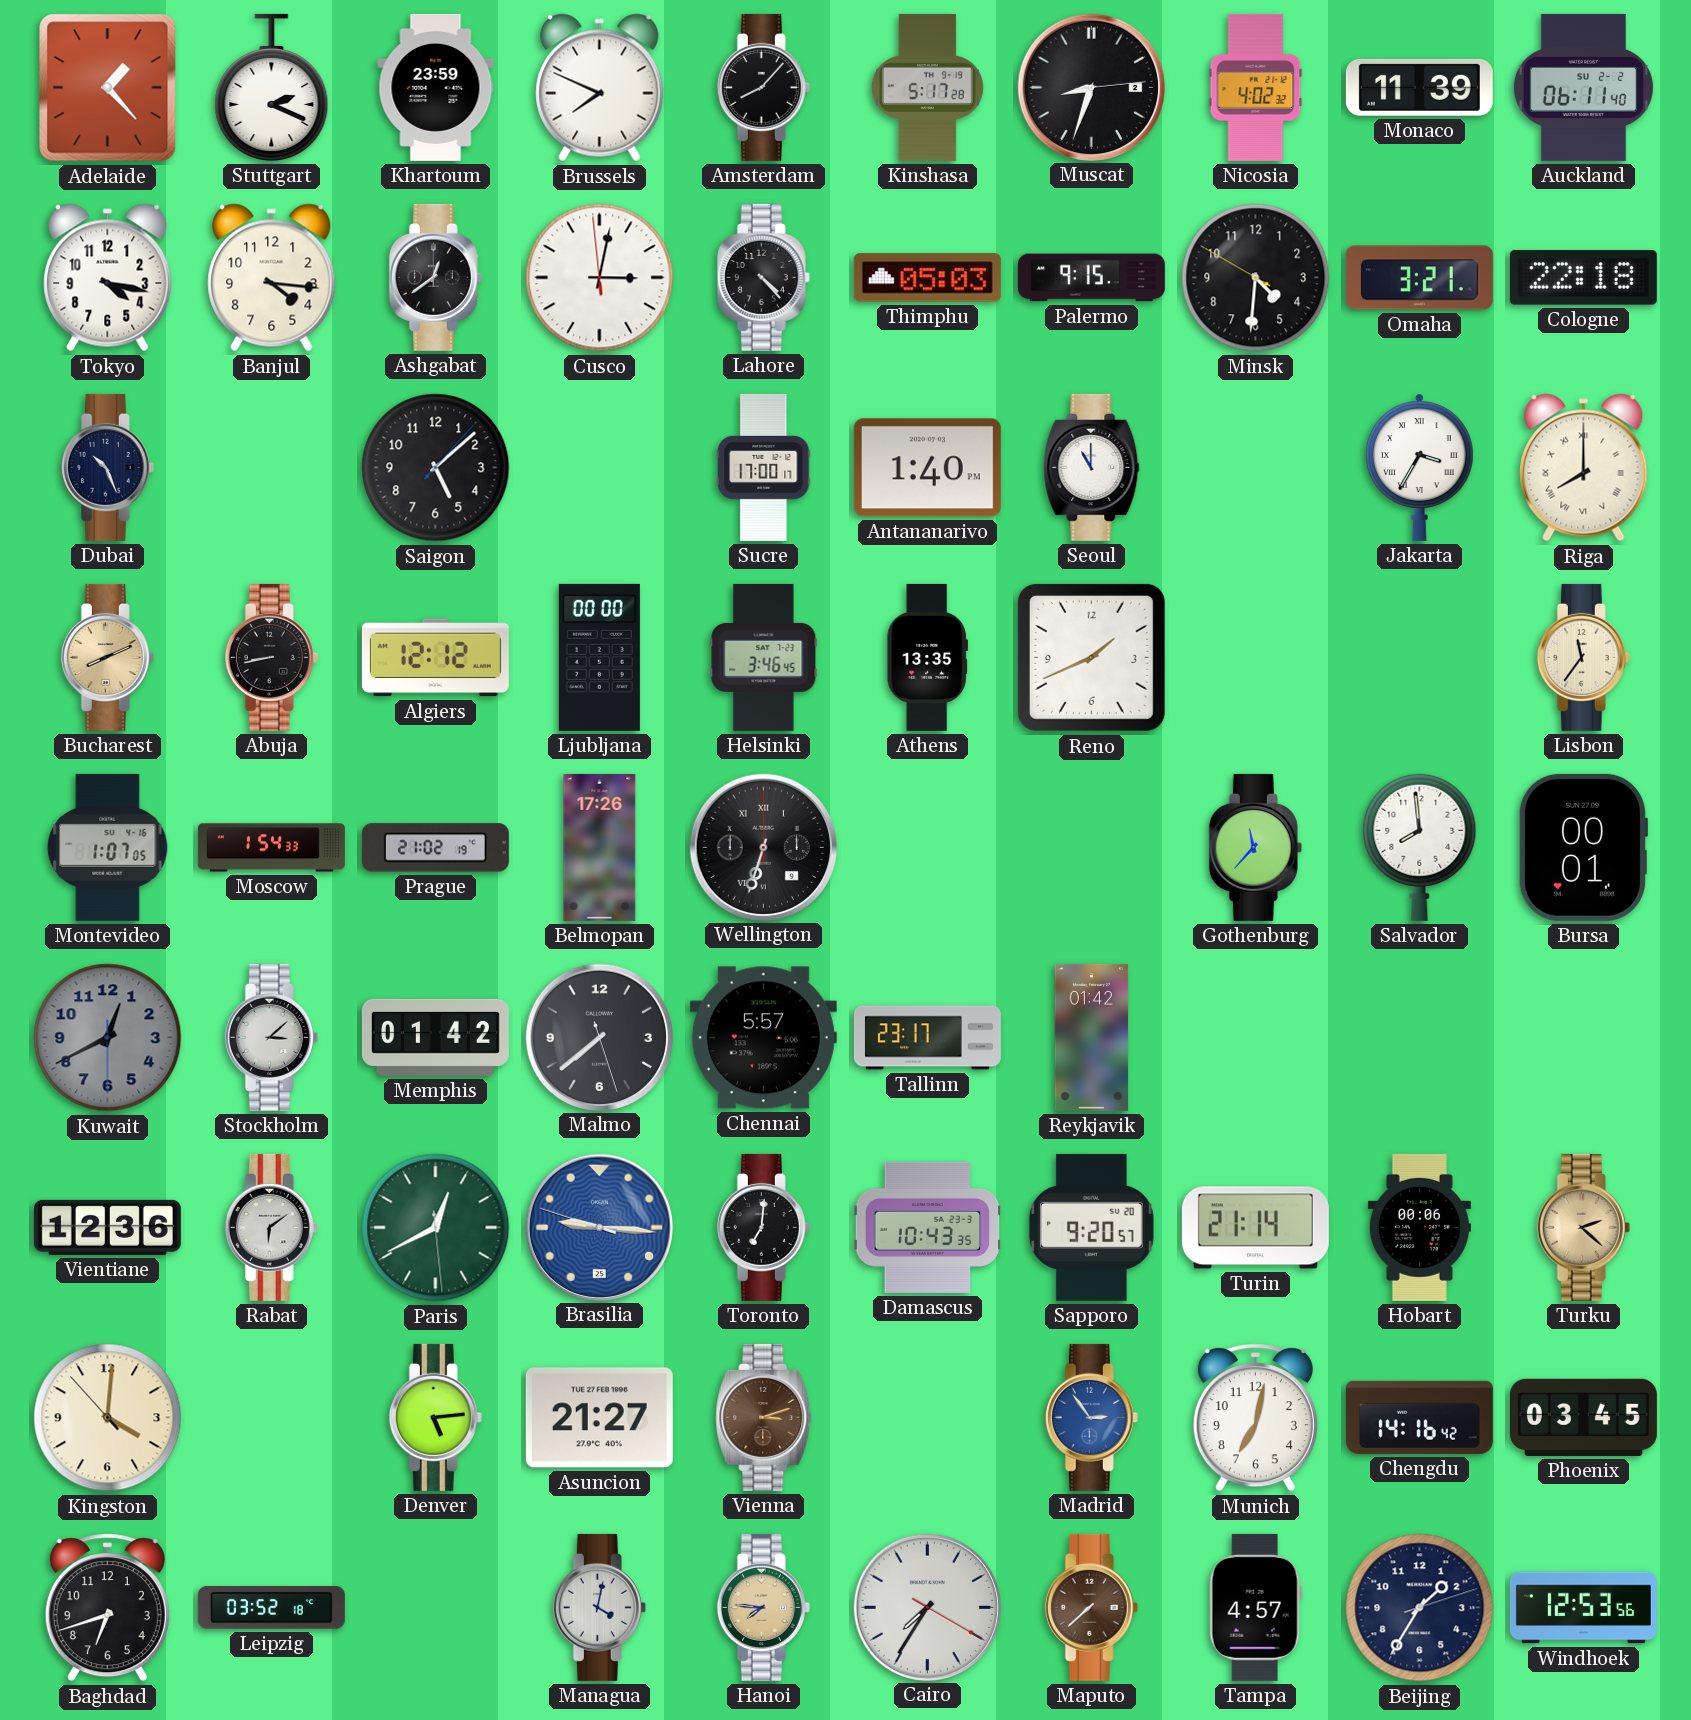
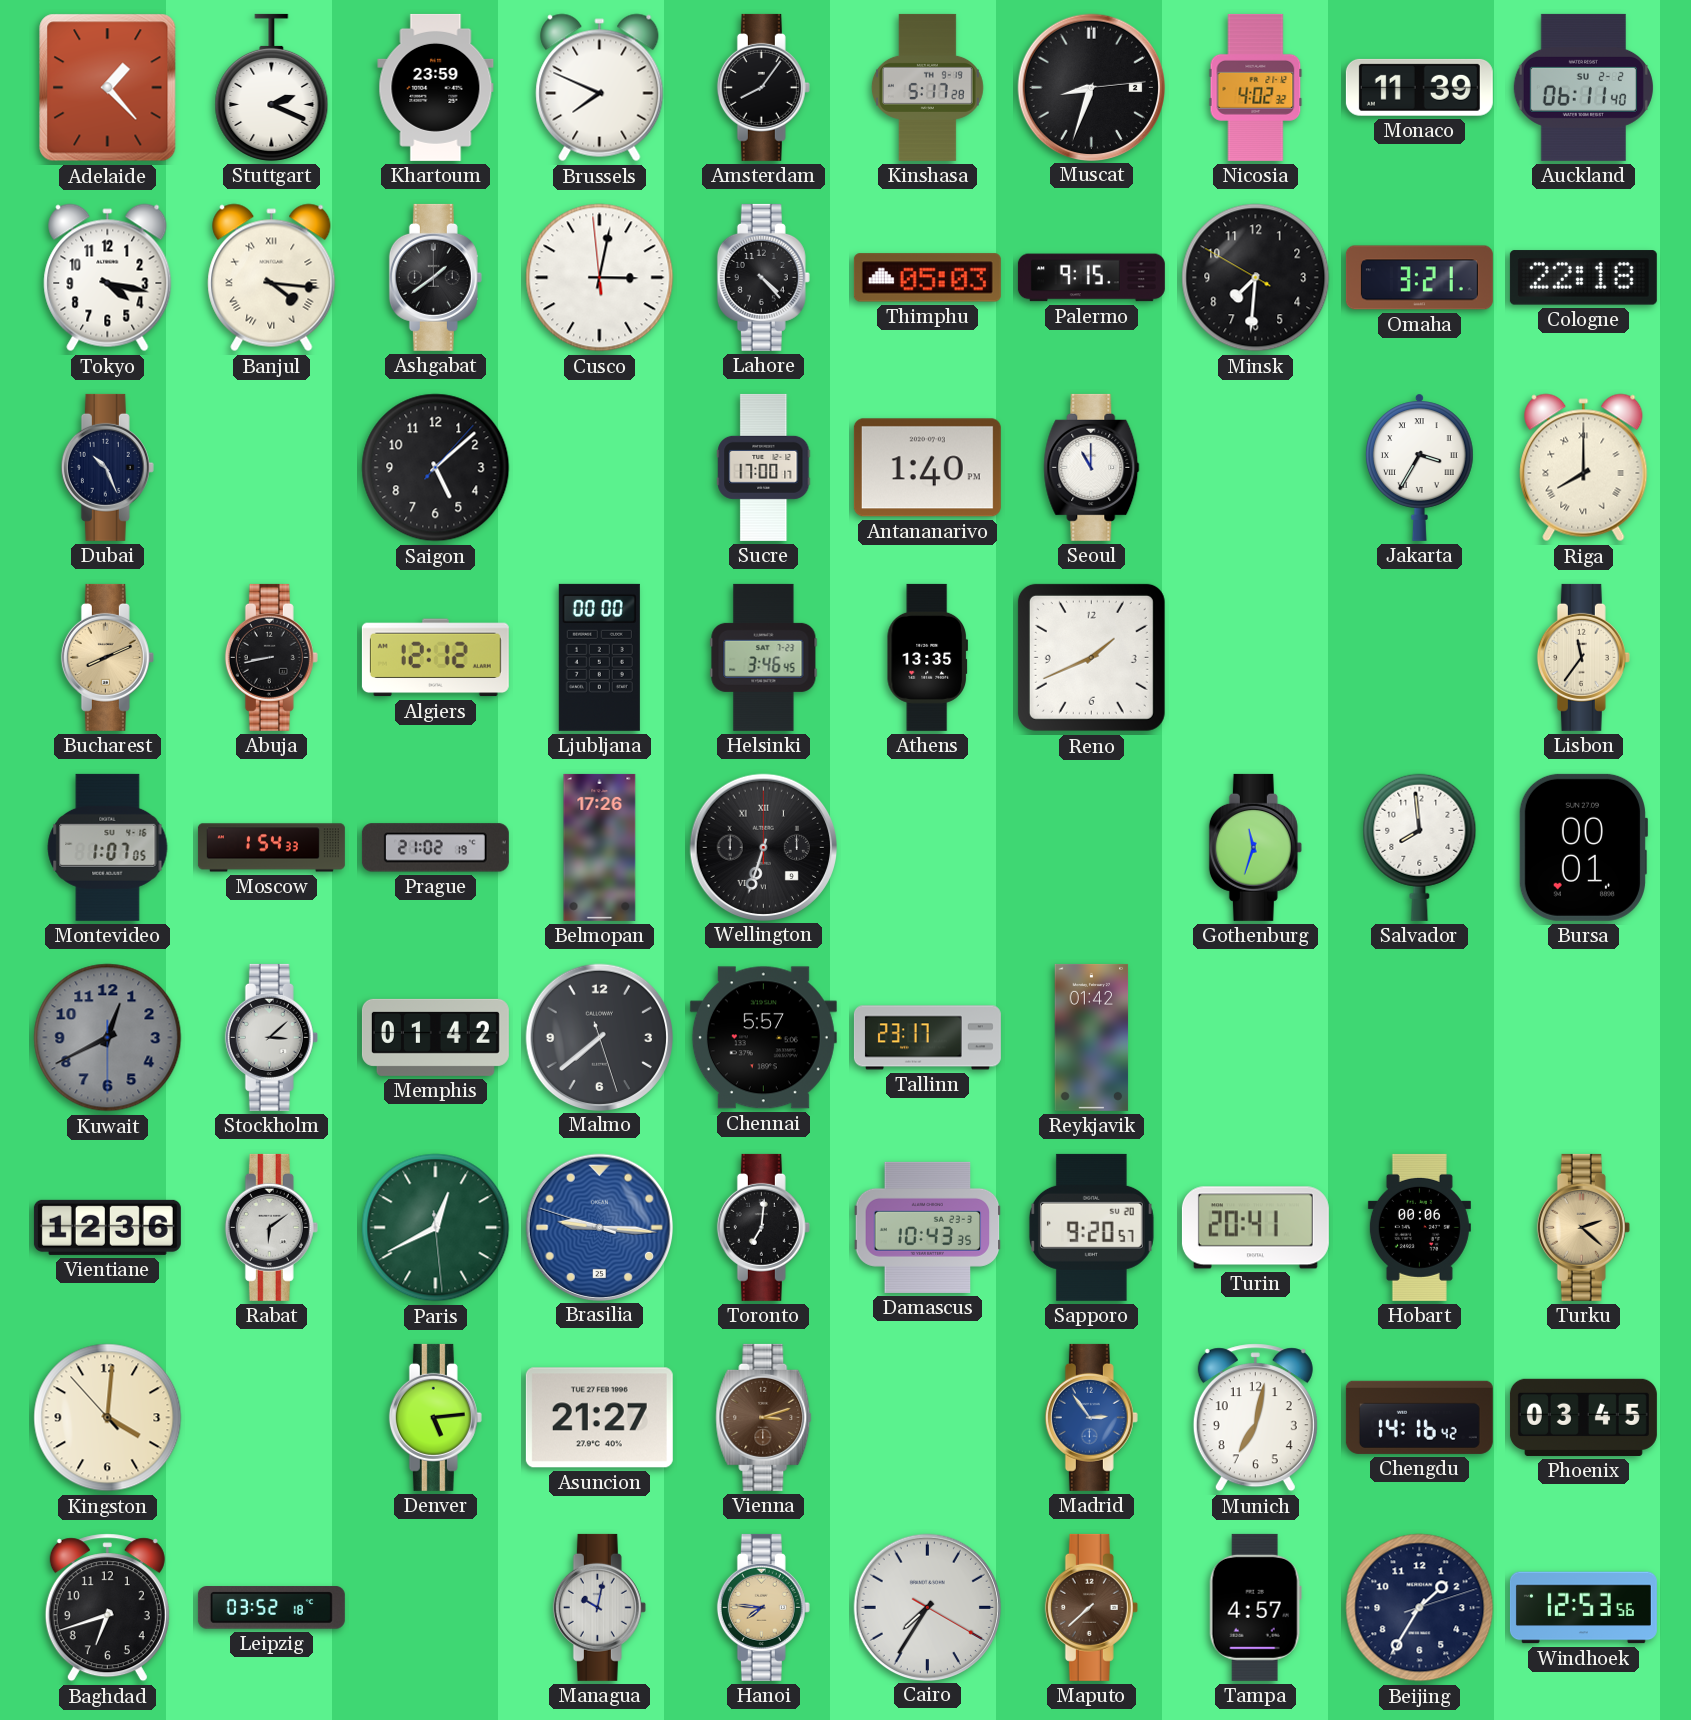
Amsterdam: 8:07 -> 8:06 (763, 87)
Banjul numerals: Arabic -> Roman (272, 278)
Ashgabat: 12:39 -> 1:39 (435, 277)
Minsk: 4:30 -> 7:30 (1256, 278)
Gothenburg: 11:37 -> 11:33 (1255, 847)
Turin: 21:14 -> 20:41 (1255, 1228)
Managua: 4:02 -> 10:02 (599, 1607)
